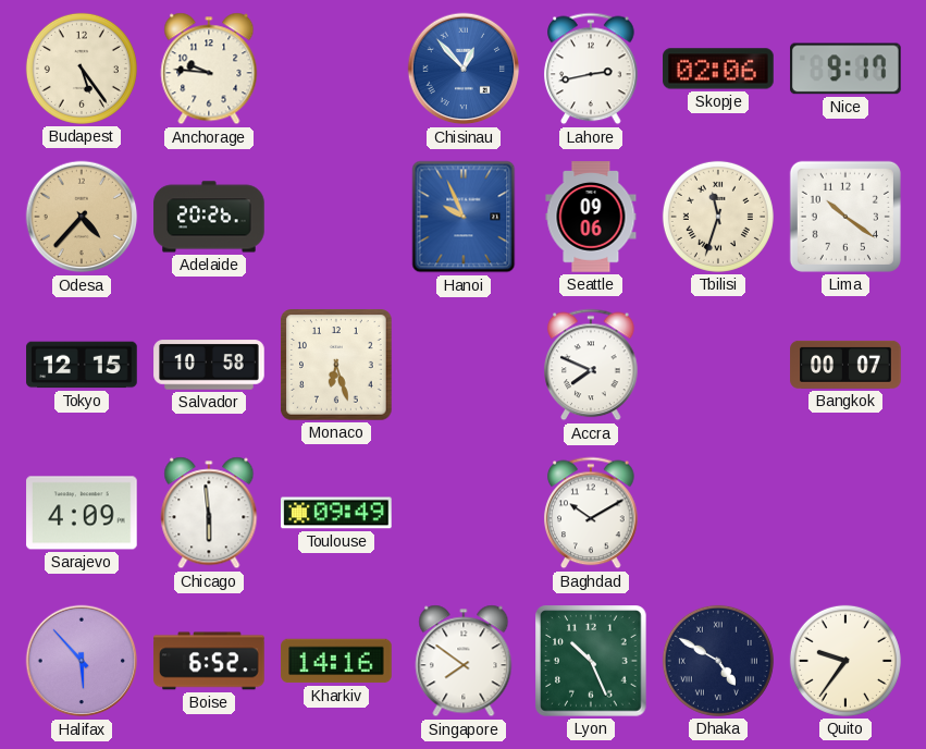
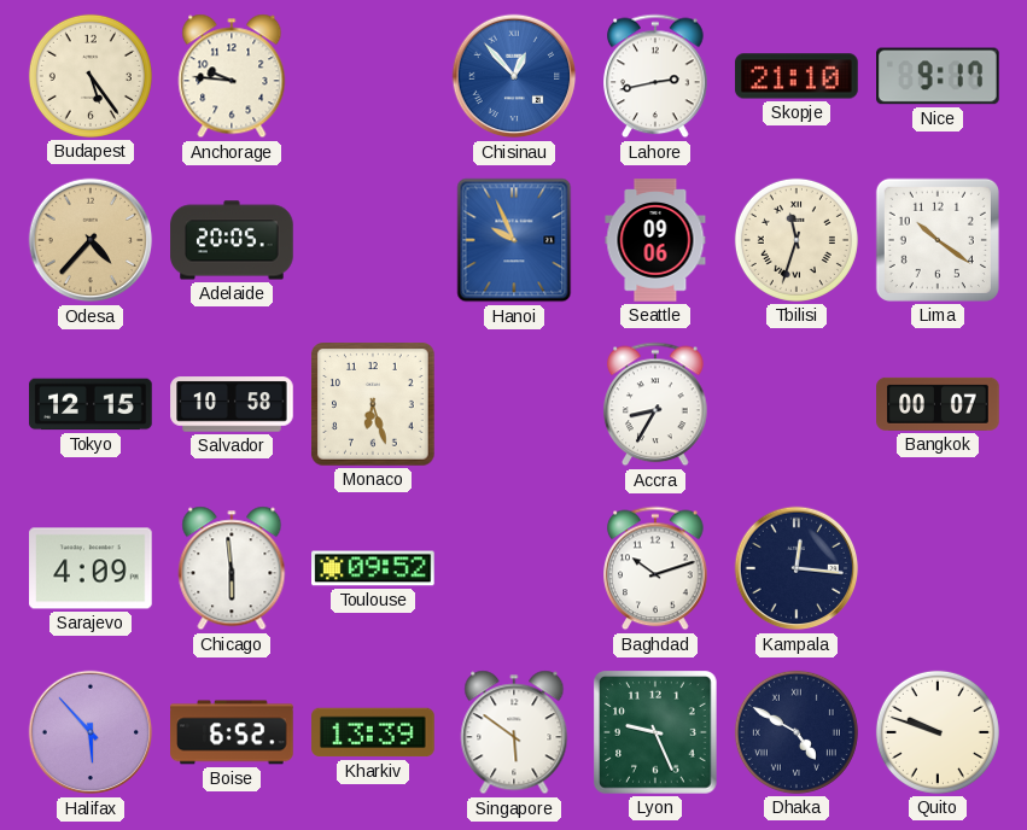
Skopje: 02:06 -> 21:10 (796, 76)
Adelaide: 20:26 -> 20:05 (232, 240)
Accra: 7:49 -> 8:35 (655, 404)
Toulouse: 09:49 -> 09:52 (373, 568)
Baghdad: 10:10 -> 10:12 (655, 568)
Kampala: none -> 12:16 (796, 568)
Kharkiv: 14:16 -> 13:39 (373, 732)
Singapore: 7:51 -> 5:51 (514, 732)
Lyon: 10:26 -> 9:26 (655, 732)
Quito: 9:36 -> 9:48 (938, 732)
